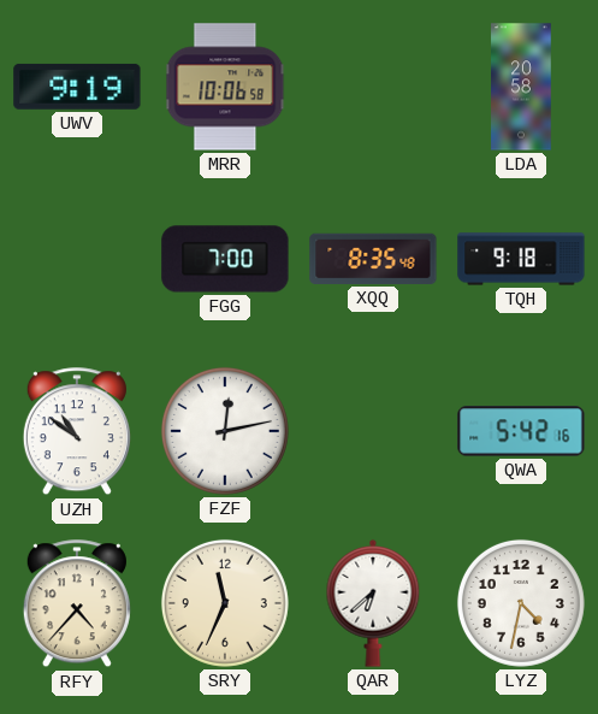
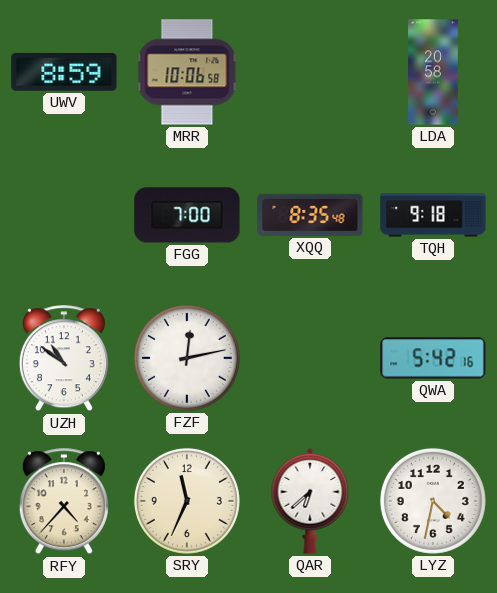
UWV: 9:19 -> 8:59 (64, 72)
